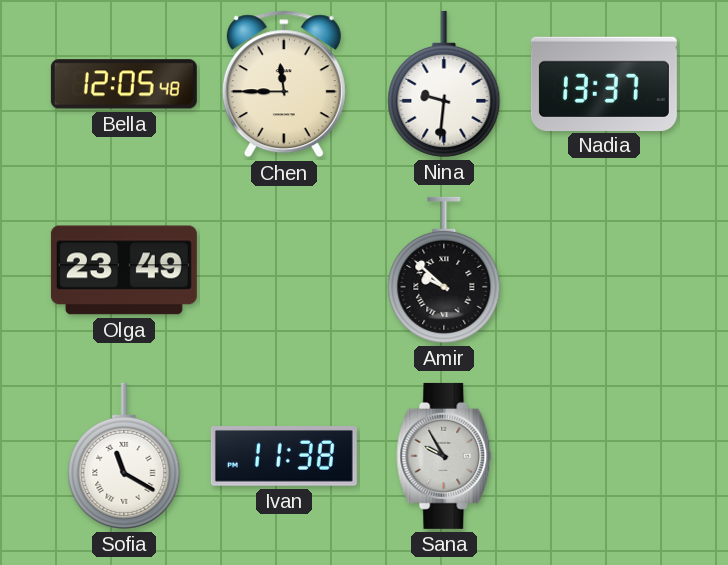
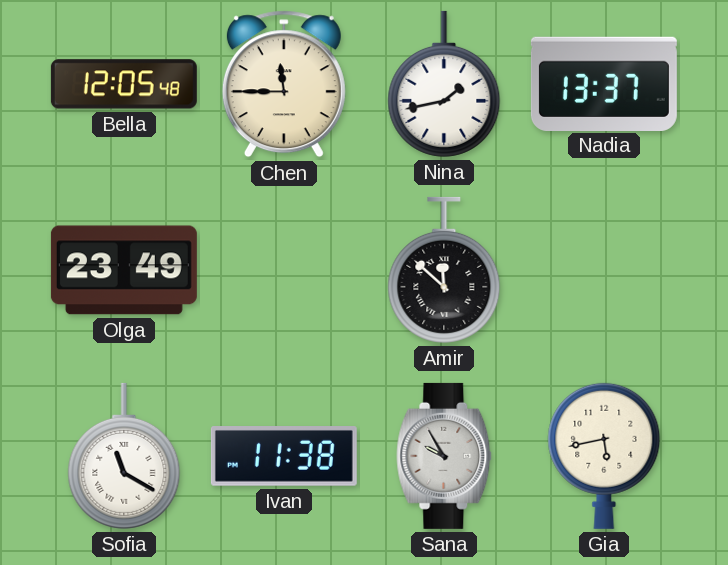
Nina: 9:31 -> 1:43 (444, 84)
Amir: 9:52 -> 11:52 (444, 270)
Gia: none -> 5:43 (604, 456)
